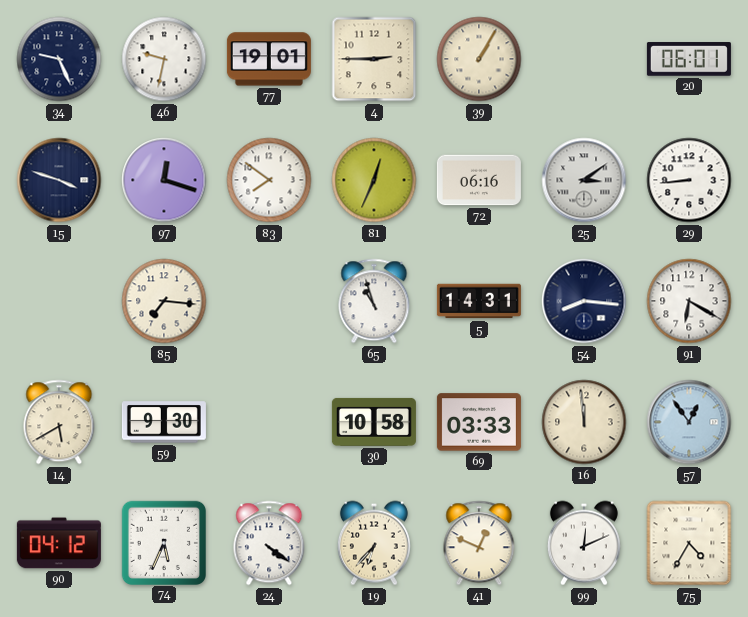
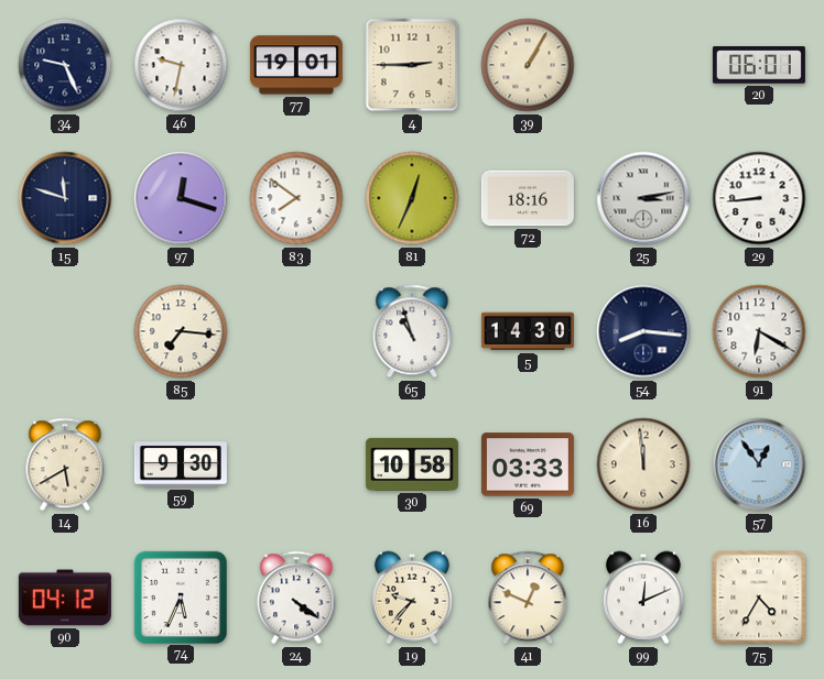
15: 3:48 -> 11:48 (65, 198)
72: 06:16 -> 18:16 (528, 198)
25: 3:09 -> 3:13 (643, 198)
5: 14:31 -> 14:30 (528, 331)
19: 6:37 -> 9:37 (412, 598)
